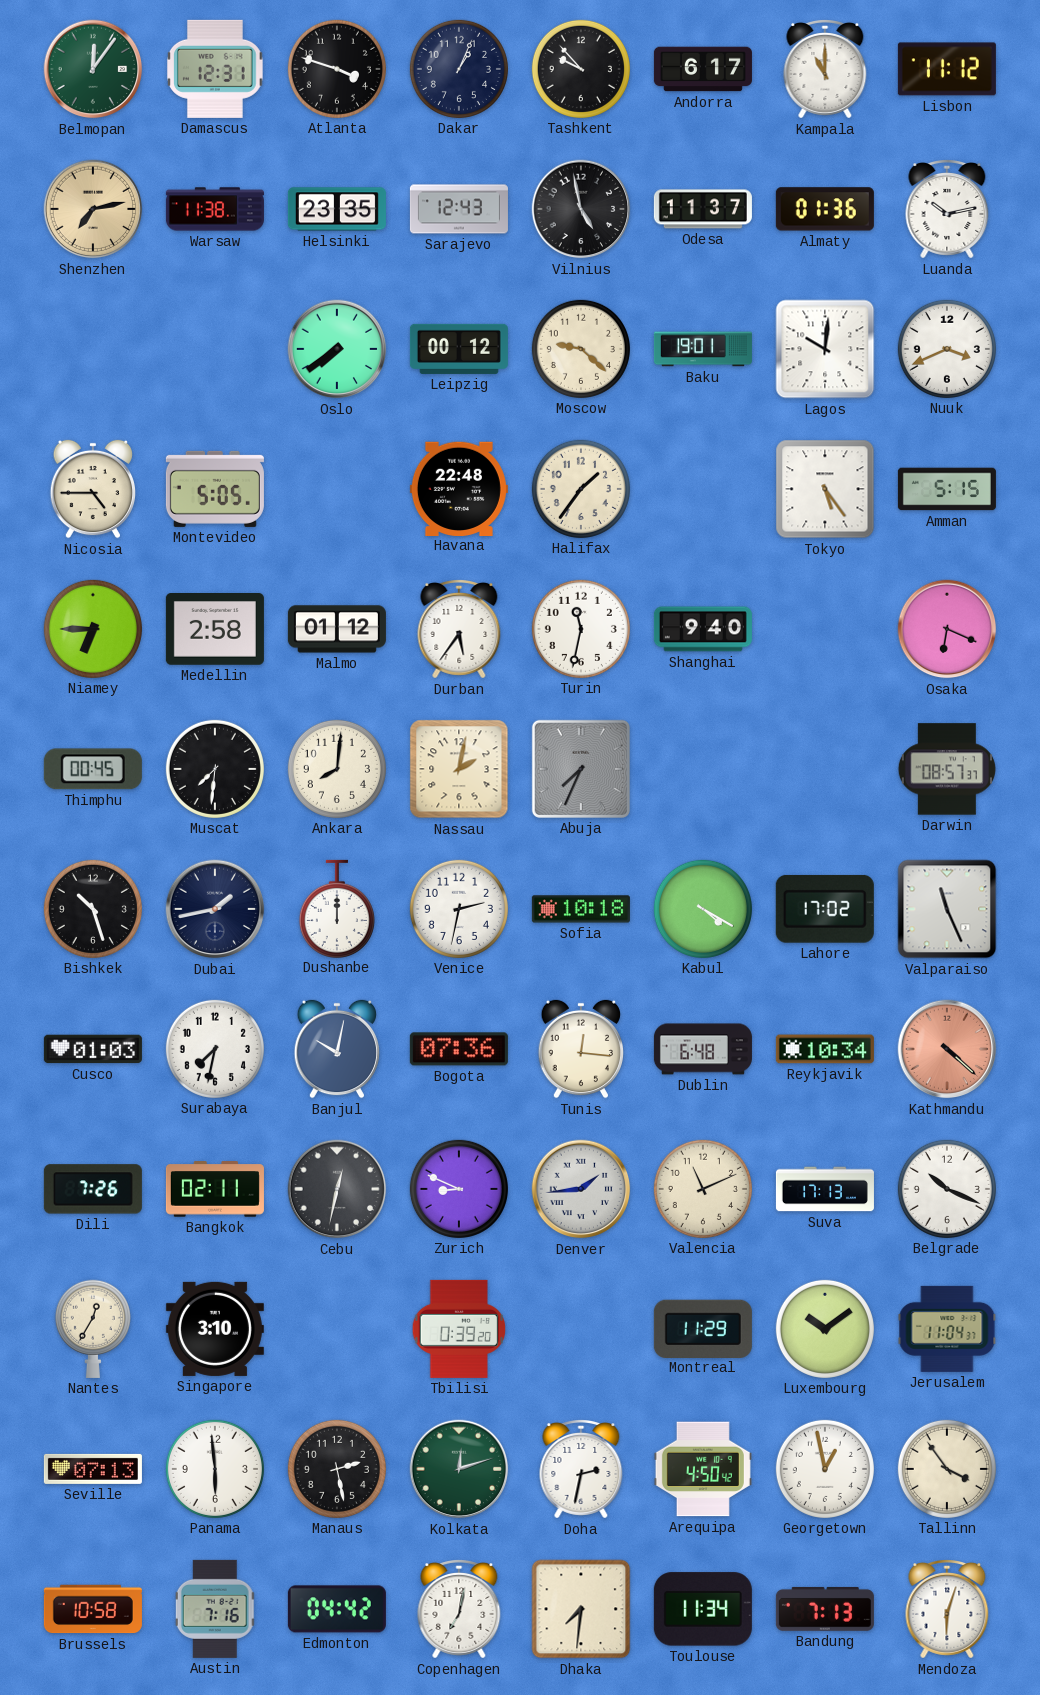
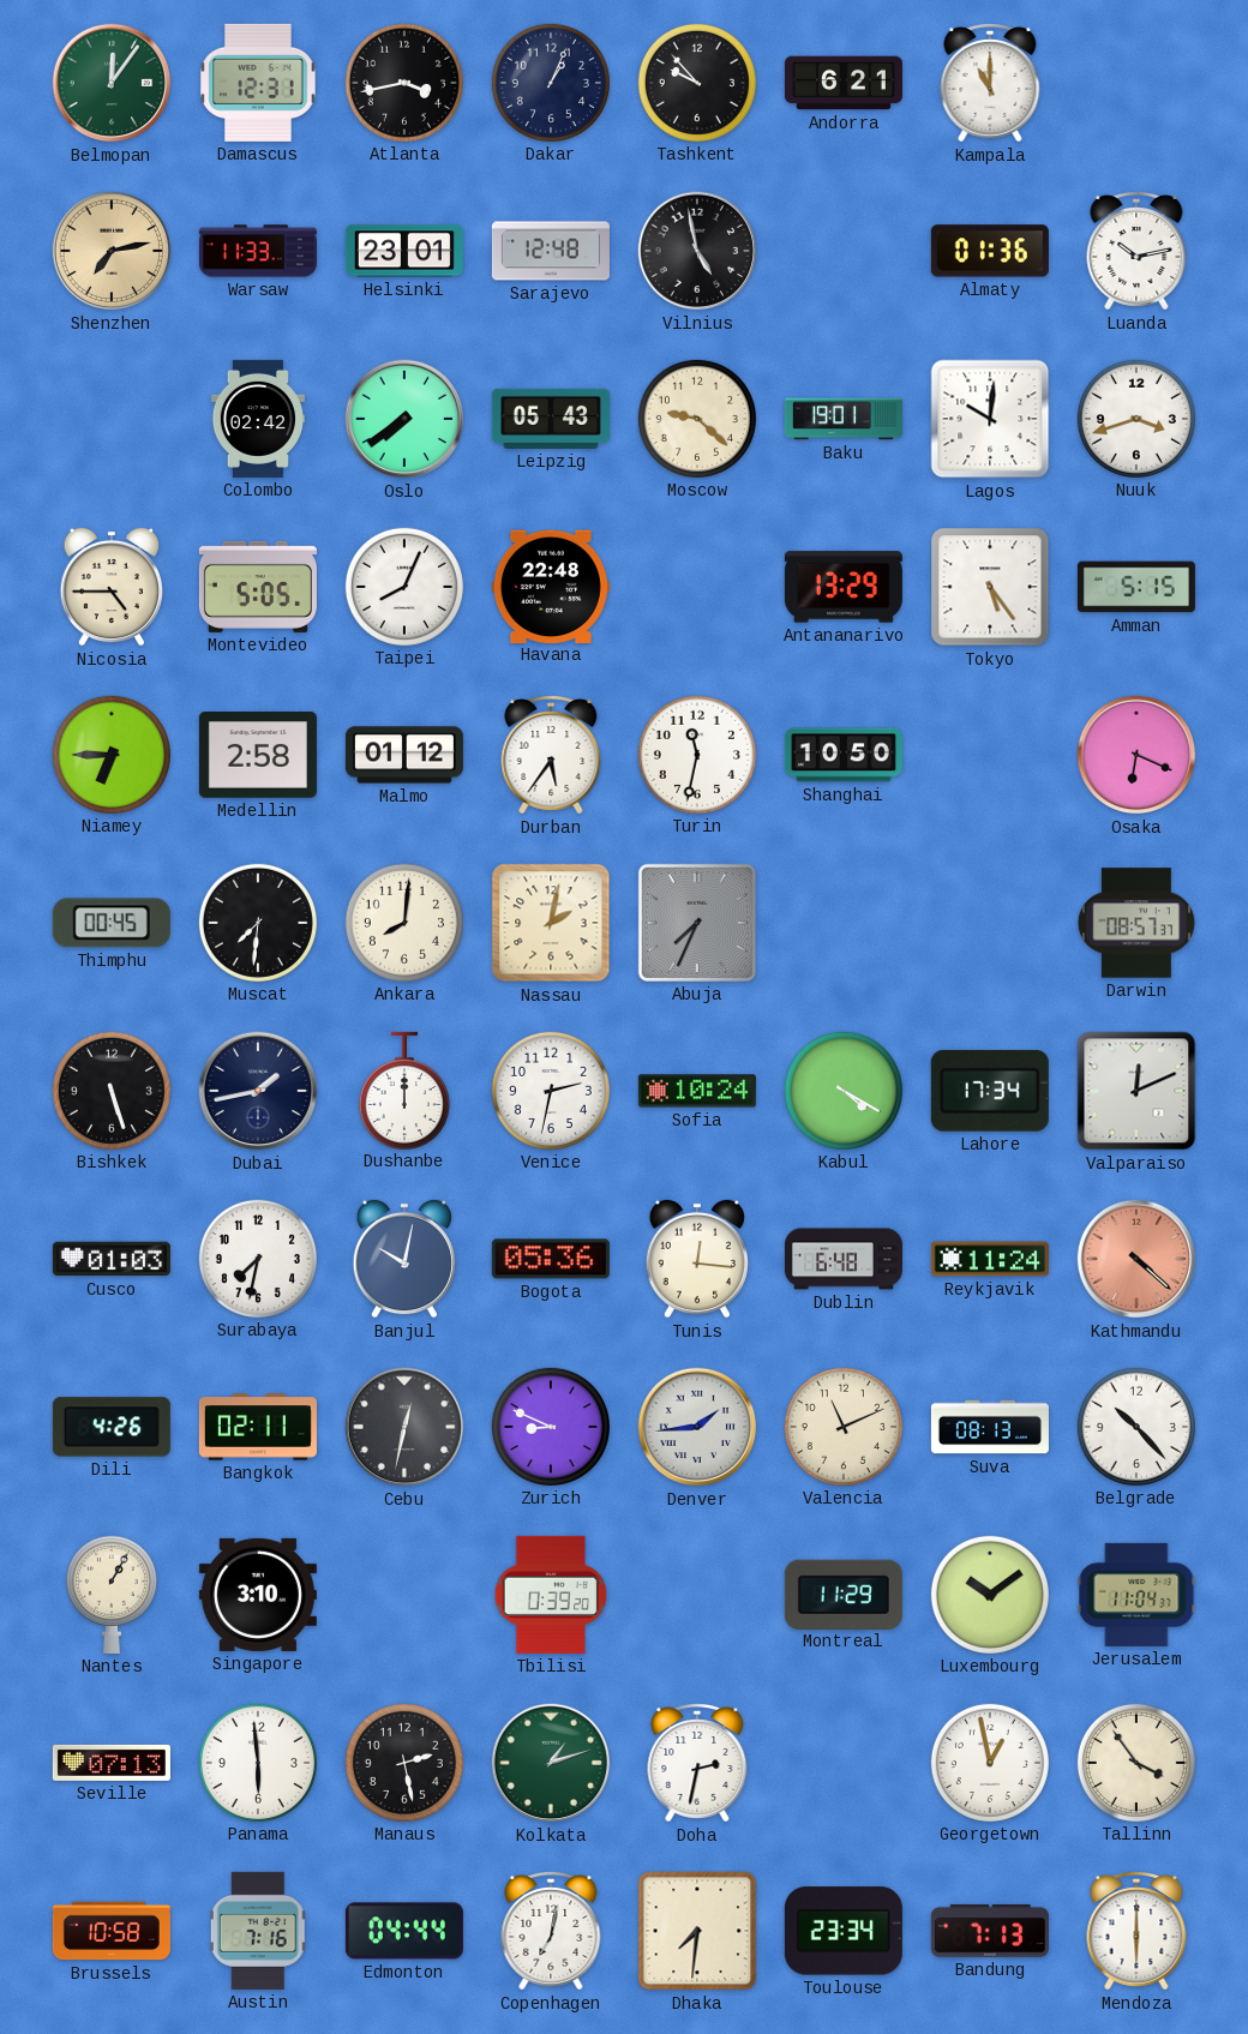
Atlanta: 3:48 -> 3:43 (404, 83)
Andorra: 6:17 -> 6:21 (844, 83)
Lisbon: 11:12 -> none (947, 69)
Warsaw: 11:38 -> 11:33 (258, 251)
Helsinki: 23:35 -> 23:01 (404, 251)
Sarajevo: 12:43 -> 12:48 (551, 251)
Odesa: 11:37 -> none (703, 209)
Colombo: none -> 02:42 (257, 419)
Leipzig: 00:12 -> 05:43 (551, 419)
Nuuk: 3:41 -> 3:42 (1136, 419)
Taipei: none -> 8:04 (404, 587)
Halifax: 1:36 -> none (581, 489)
Antananarivo: none -> 13:29 (844, 587)
Shanghai: 9:40 -> 10:50 (844, 755)
Bishkek: 10:27 -> 5:27 (112, 1091)
Sofia: 10:18 -> 10:24 (697, 1091)
Lahore: 17:02 -> 17:34 (990, 1091)
Valparaiso: 11:26 -> 12:11 (1136, 1091)
Bogota: 07:36 -> 05:36 (551, 1259)
Reykjavik: 10:34 -> 11:24 (990, 1259)
Dili: 7:26 -> 4:26 (112, 1427)
Suva: 17:13 -> 08:13 (990, 1427)
Belgrade: 10:19 -> 10:23 (1136, 1427)
Nantes: 12:35 -> 1:05 (112, 1595)
Kolkata: 12:12 -> 1:12 (551, 1763)
Arequipa: 4:50 -> none (703, 1469)
Edmonton: 04:42 -> 04:44 (404, 1931)
Toulouse: 11:34 -> 23:34 (844, 1931)
Mendoza: 6:03 -> 6:00 (1136, 1932)
